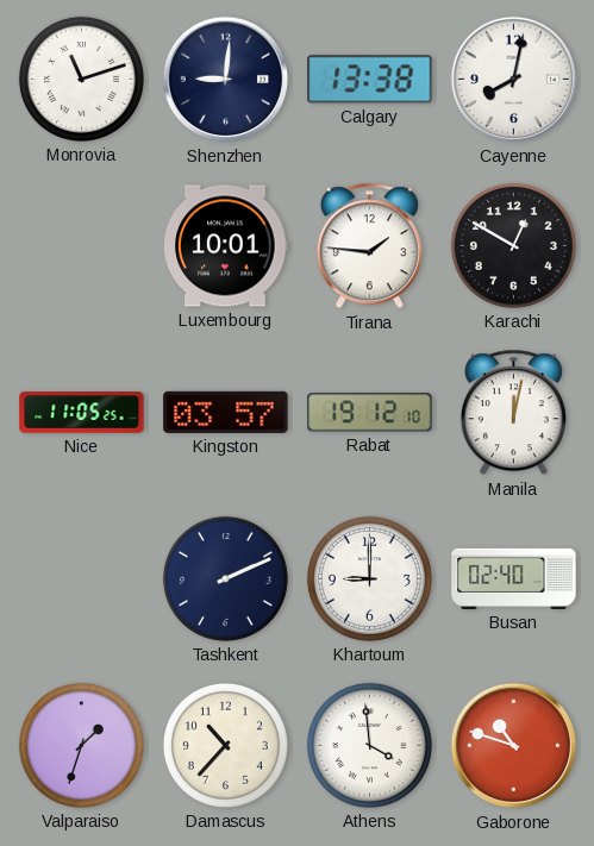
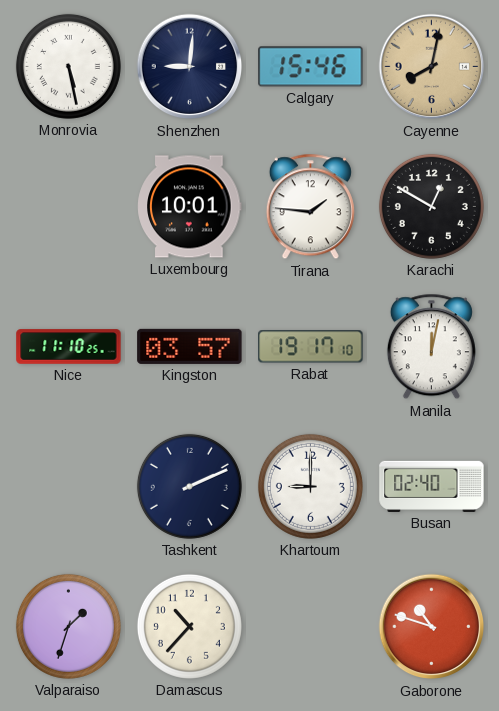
Monrovia: 11:12 -> 5:28 (68, 66)
Calgary: 13:38 -> 15:46 (311, 67)
Cayenne dial: white -> champagne (432, 67)
Nice: 11:05 -> 11:10 (69, 347)
Rabat: 19:12 -> 19:17 (311, 347)
Athens: 3:59 -> none (369, 745)
